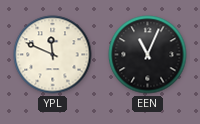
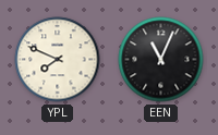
YPL: 11:49 -> 7:49 (58, 60)
